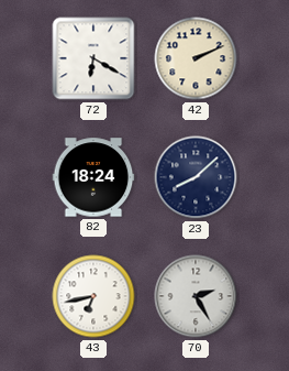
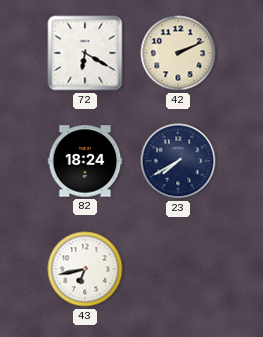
23: 8:08 -> 7:40 (178, 161)
70: 2:25 -> none (196, 296)
